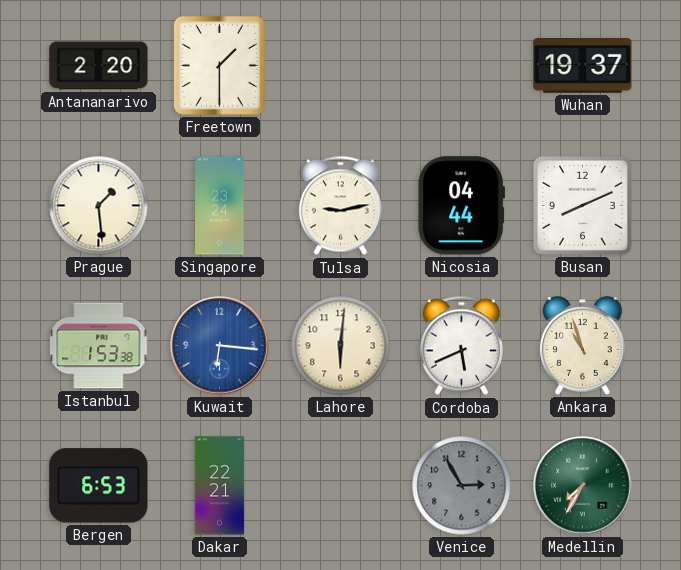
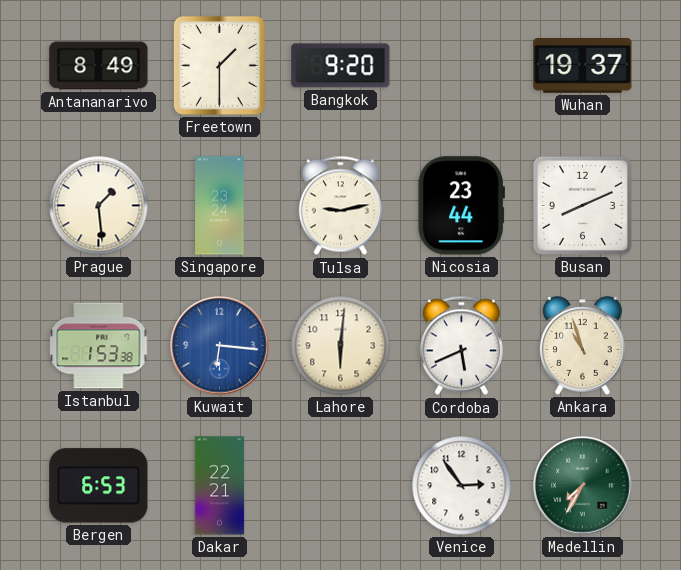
Antananarivo: 2:20 -> 8:49 (99, 66)
Bangkok: none -> 9:20 (341, 66)
Nicosia: 04:44 -> 23:44 (461, 206)
Venice: 2:55 -> 2:54 (462, 486)
Venice dial: grey -> white (462, 486)
